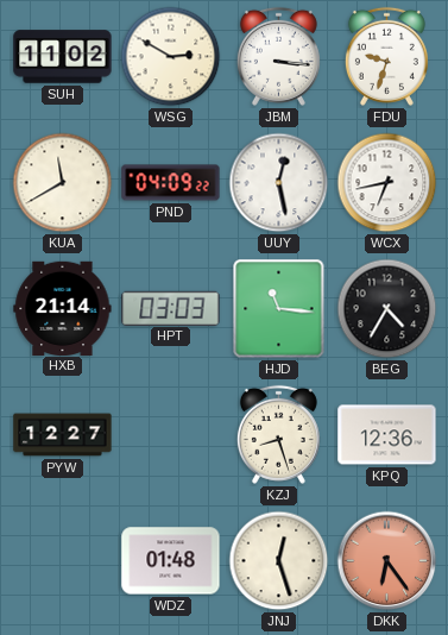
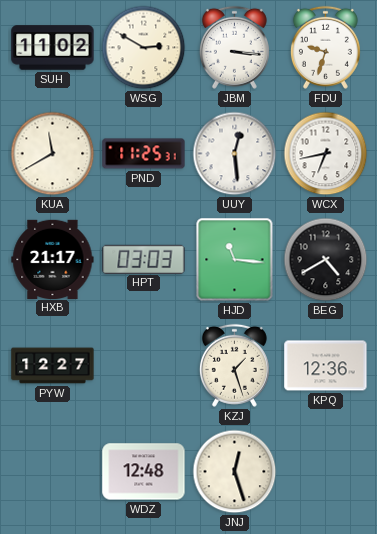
PND: 04:09 -> 11:25 (144, 154)
UUY: 12:28 -> 12:29 (235, 154)
HXB: 21:14 -> 21:17 (53, 259)
BEG: 4:35 -> 4:40 (326, 260)
KZJ: 8:27 -> 1:27 (234, 365)
WDZ: 01:48 -> 12:48 (144, 472)
DKK: 6:24 -> none (387, 561)
